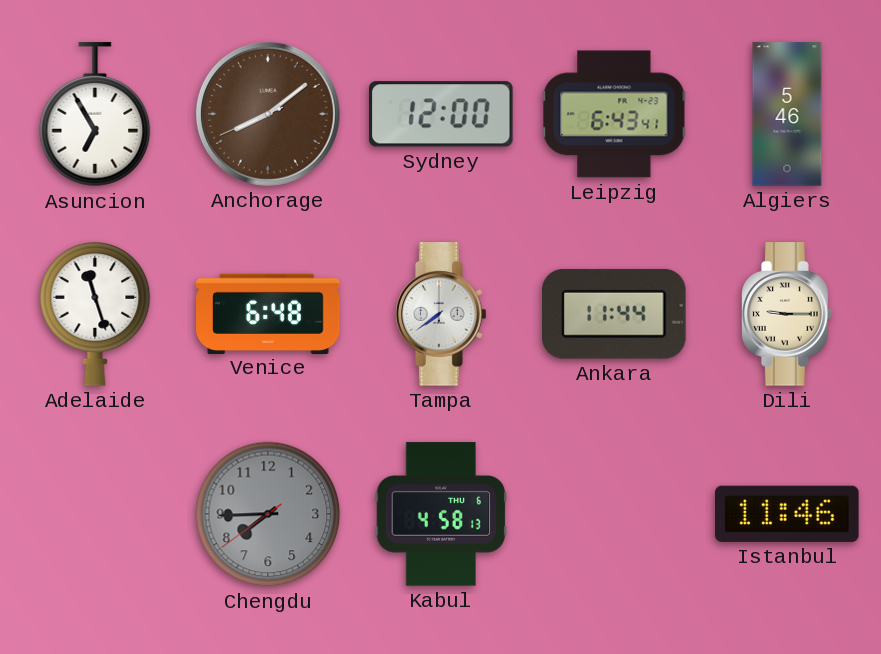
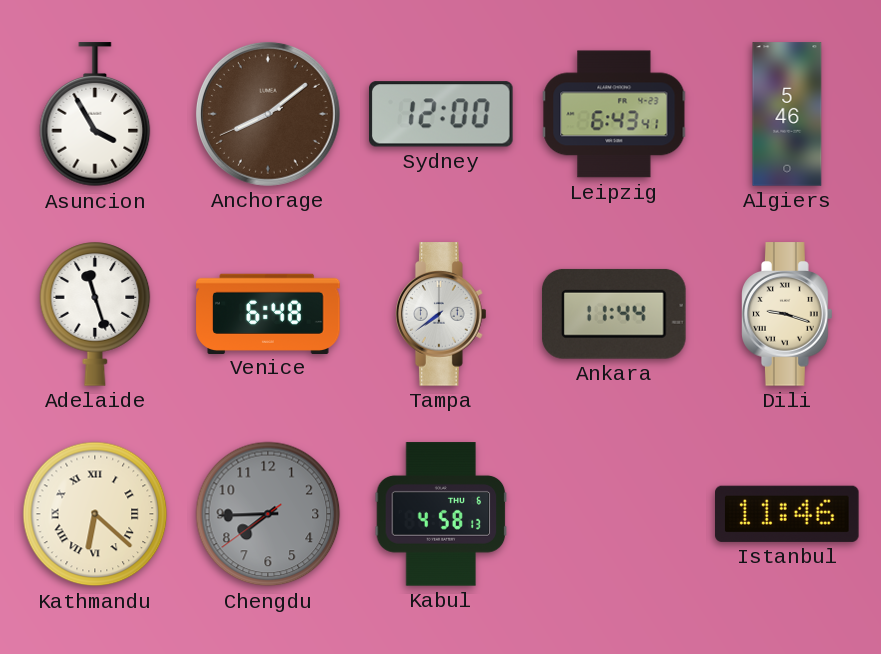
Asuncion: 6:55 -> 3:55 (95, 115)
Dili: 9:15 -> 9:18 (787, 314)
Kathmandu: none -> 6:22 (95, 514)
